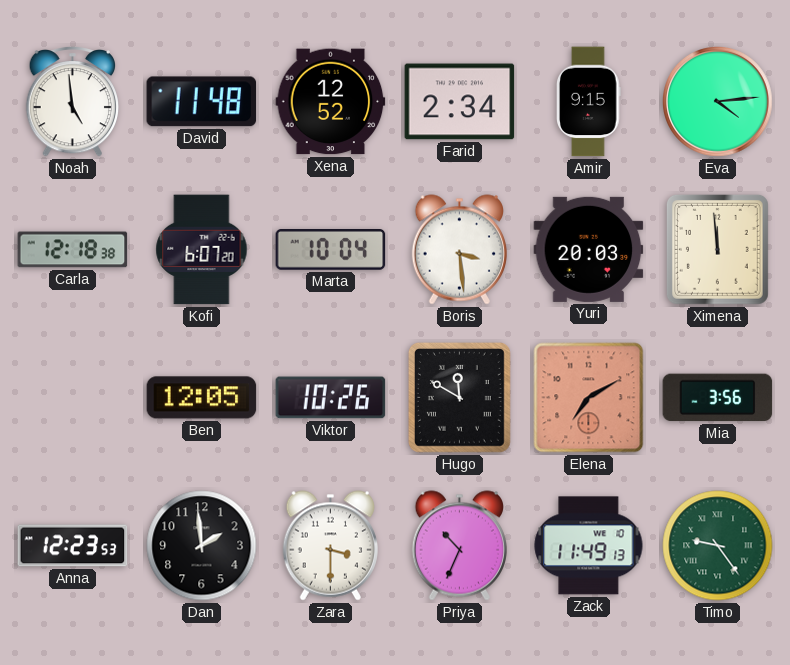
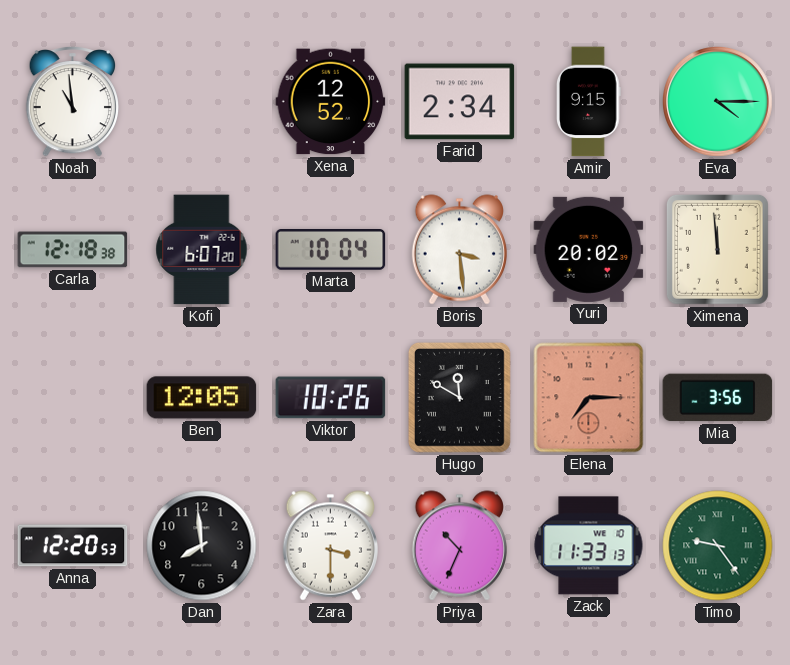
Noah: 4:59 -> 10:59 (72, 101)
David: 11:48 -> none (202, 102)
Eva: 4:14 -> 4:15 (718, 102)
Yuri: 20:03 -> 20:02 (589, 249)
Elena: 7:10 -> 7:15 (589, 398)
Anna: 12:23 -> 12:20 (73, 546)
Dan: 1:59 -> 7:59 (202, 546)
Zack: 11:49 -> 11:33 (589, 546)
